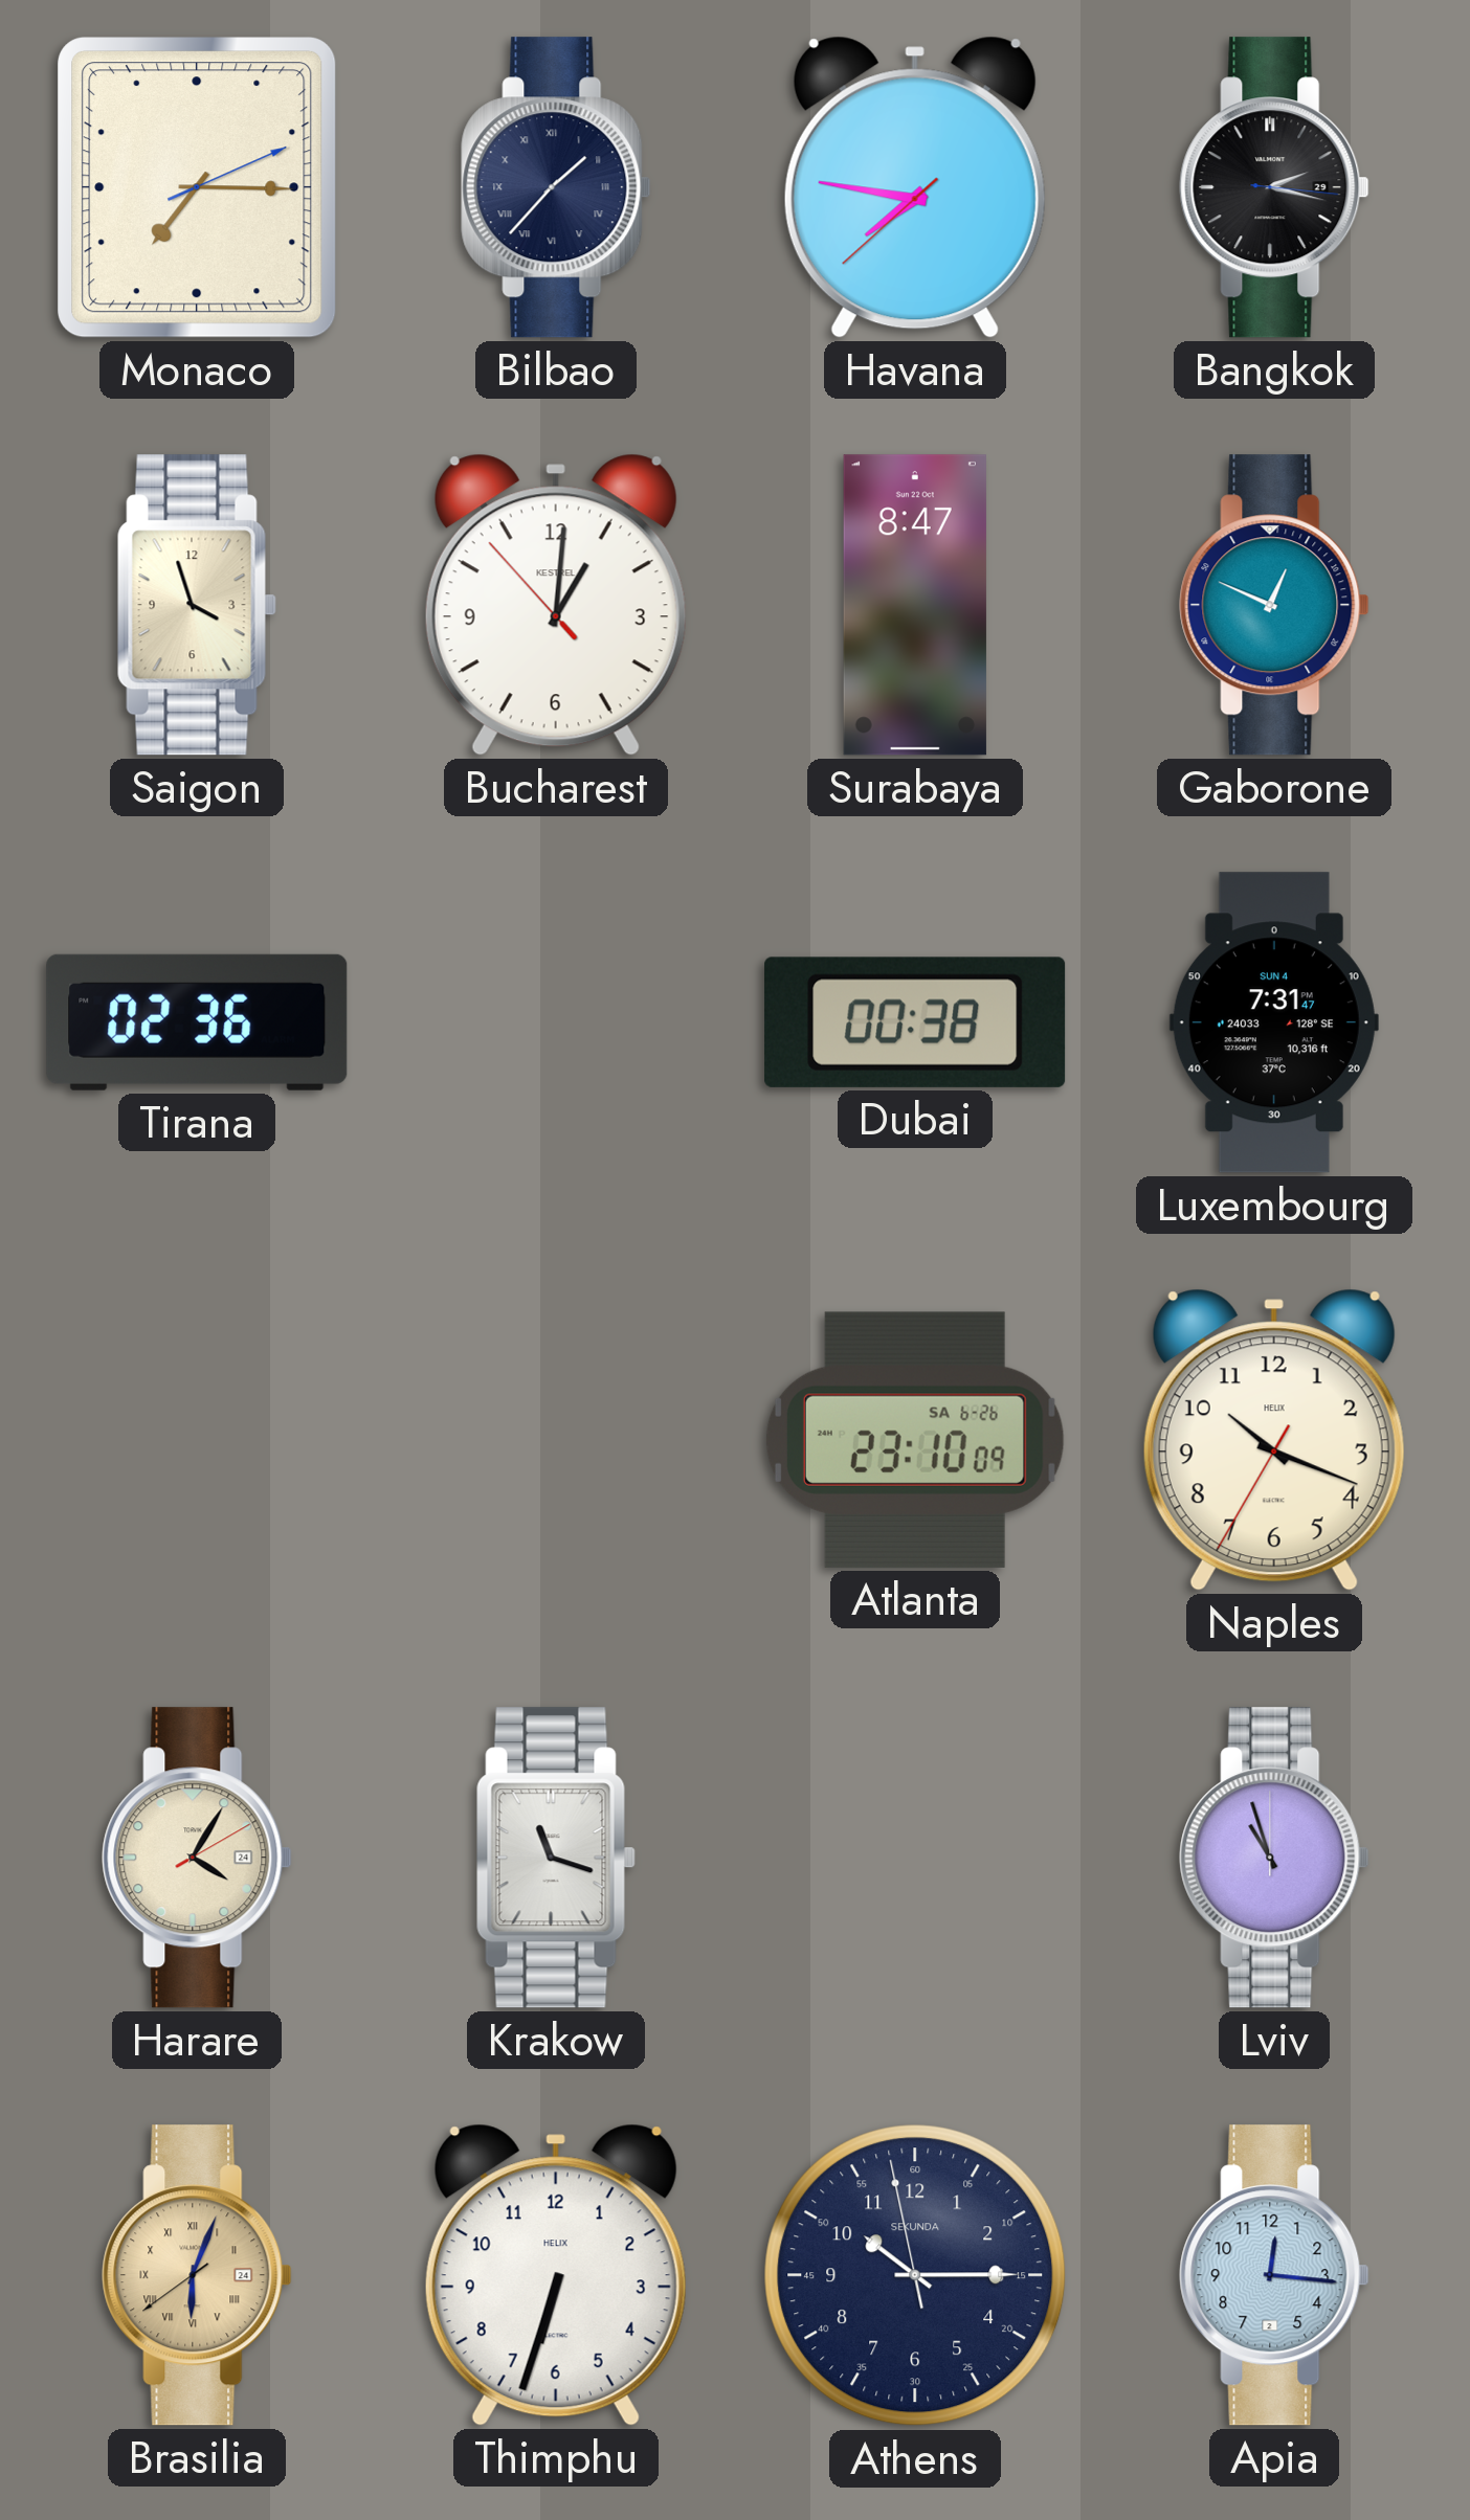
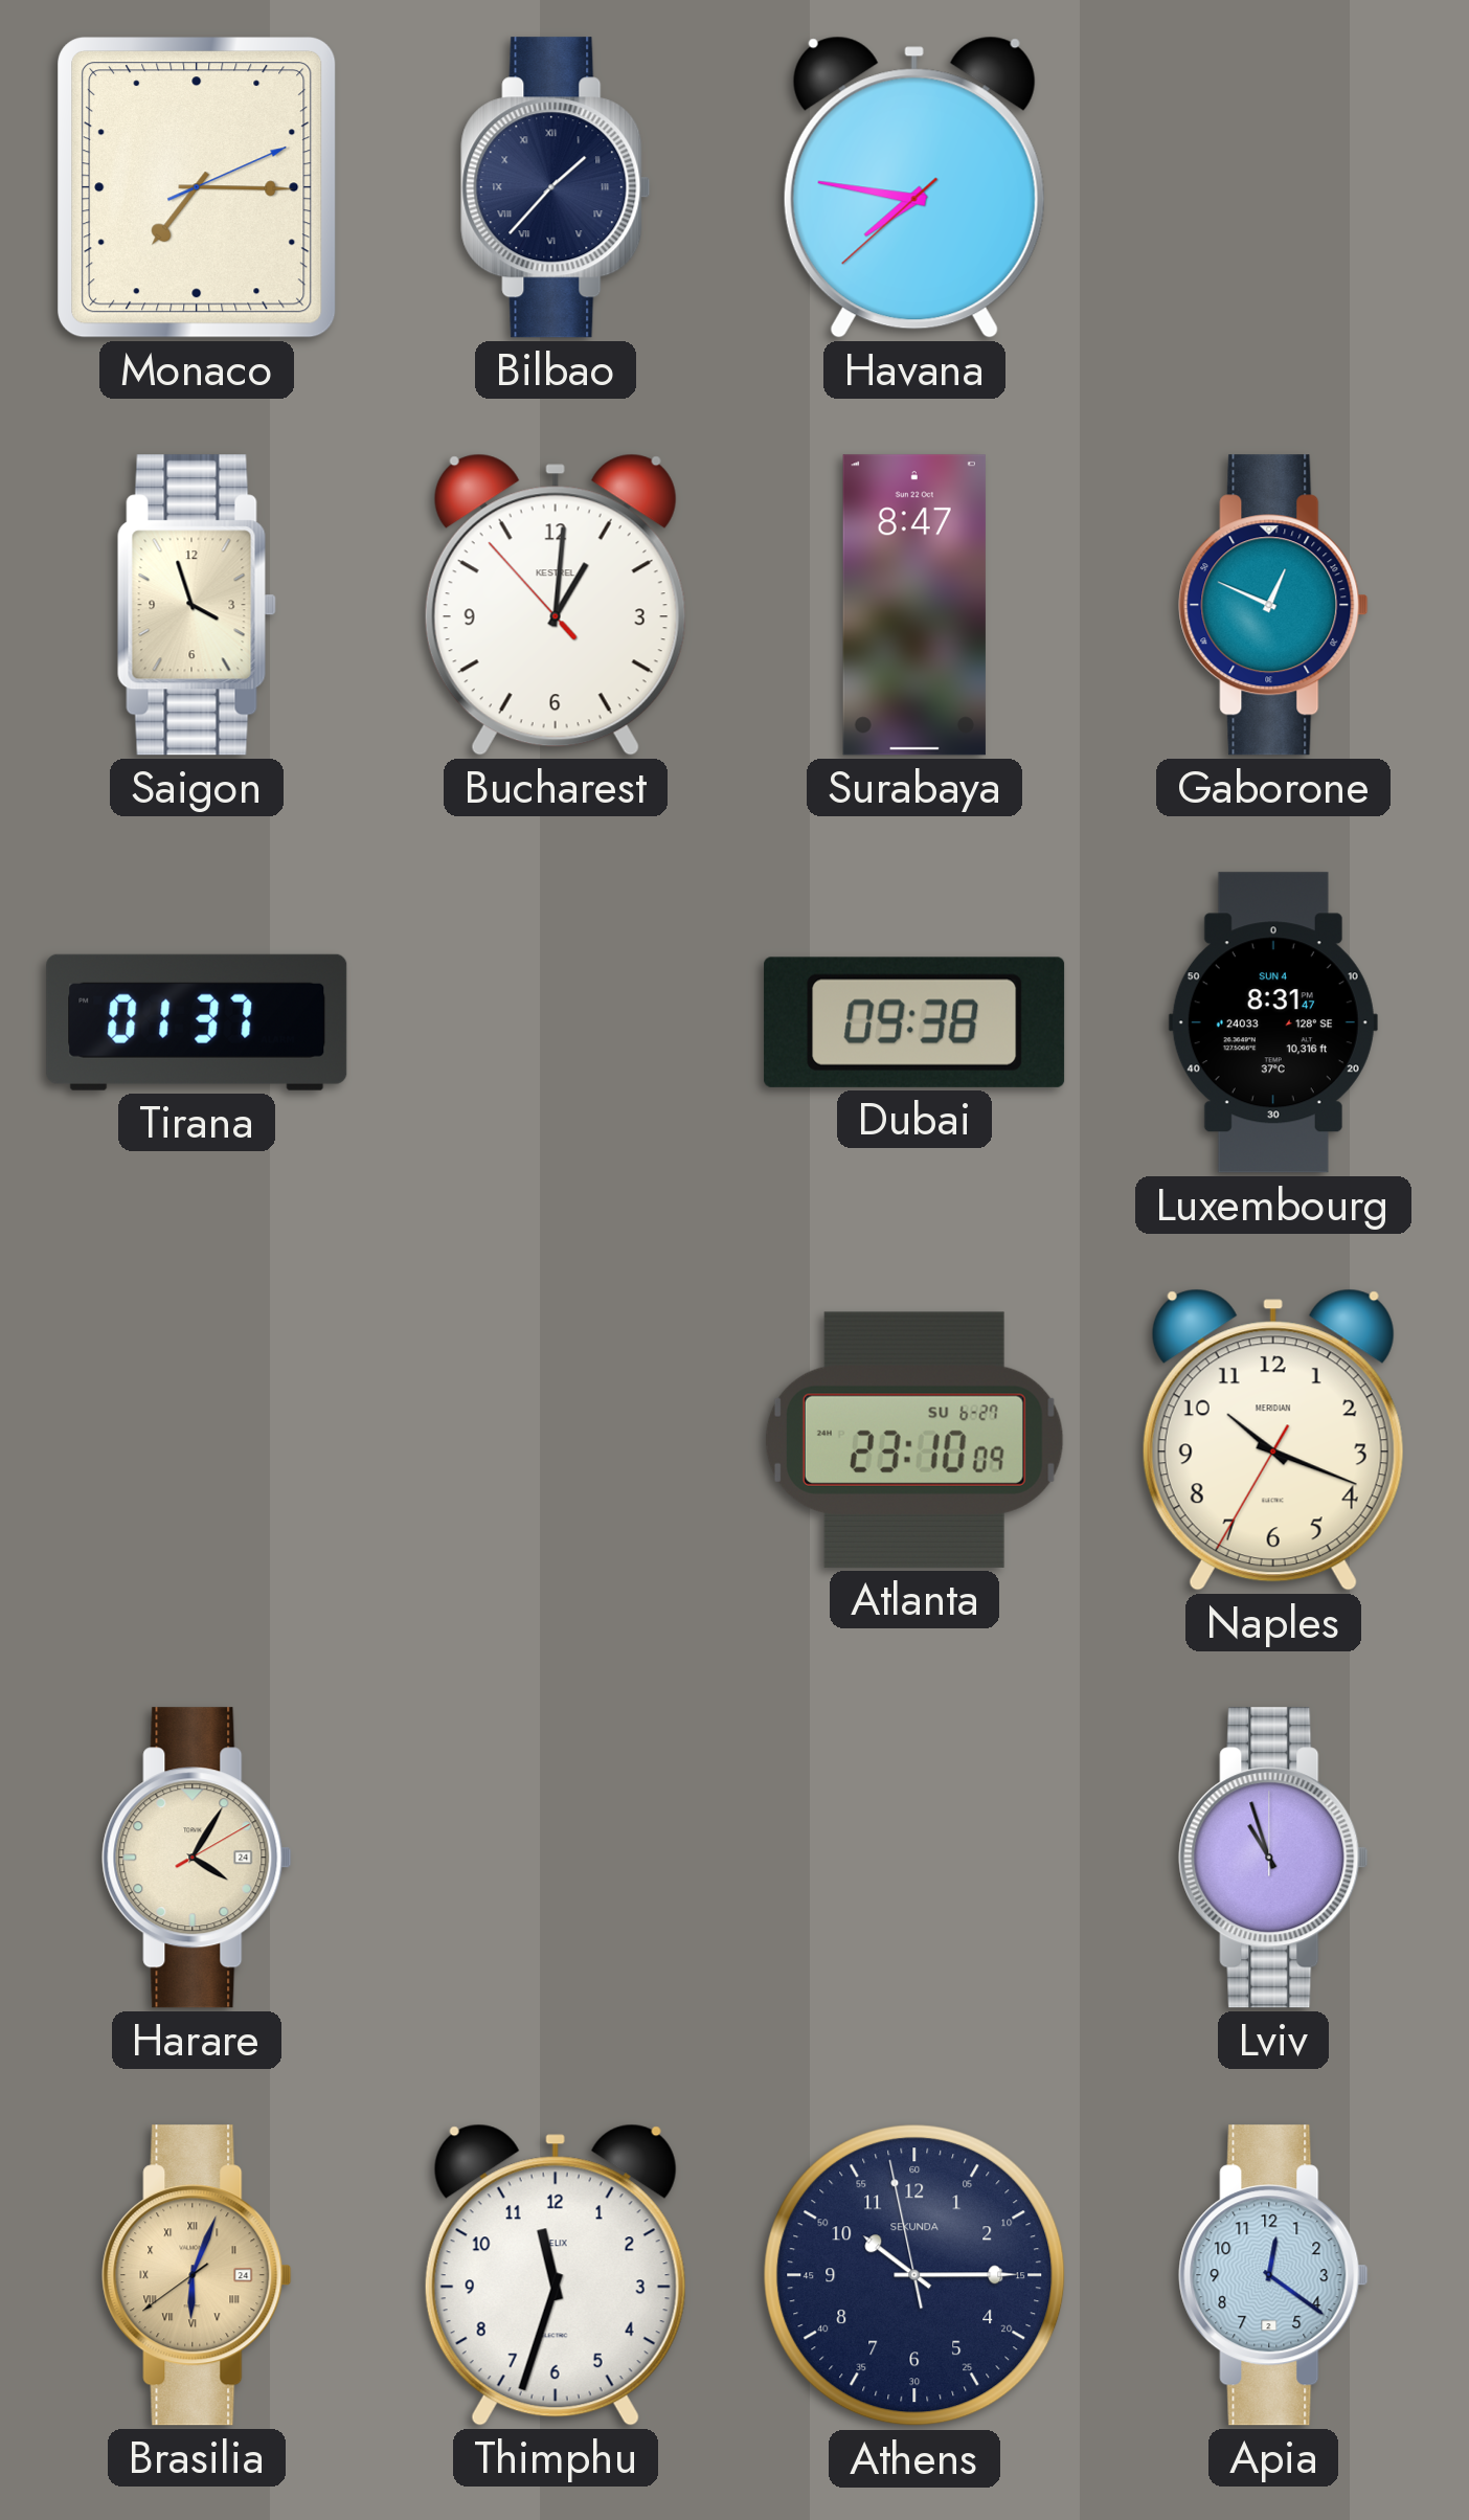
Bangkok: 2:17 -> none (1274, 187)
Tirana: 02:36 -> 01:37 (197, 1022)
Dubai: 00:38 -> 09:38 (914, 1022)
Luxembourg: 7:31 -> 8:31 (1273, 1022)
Atlanta date: SA 6-26 -> SU 6-27 (914, 1440)
Naples brand: HELIX -> MERIDIAN (1273, 1440)
Krakow: 11:18 -> none (556, 1858)
Thimphu: 6:33 -> 11:33 (556, 2275)
Apia: 12:16 -> 12:21 (1273, 2275)
